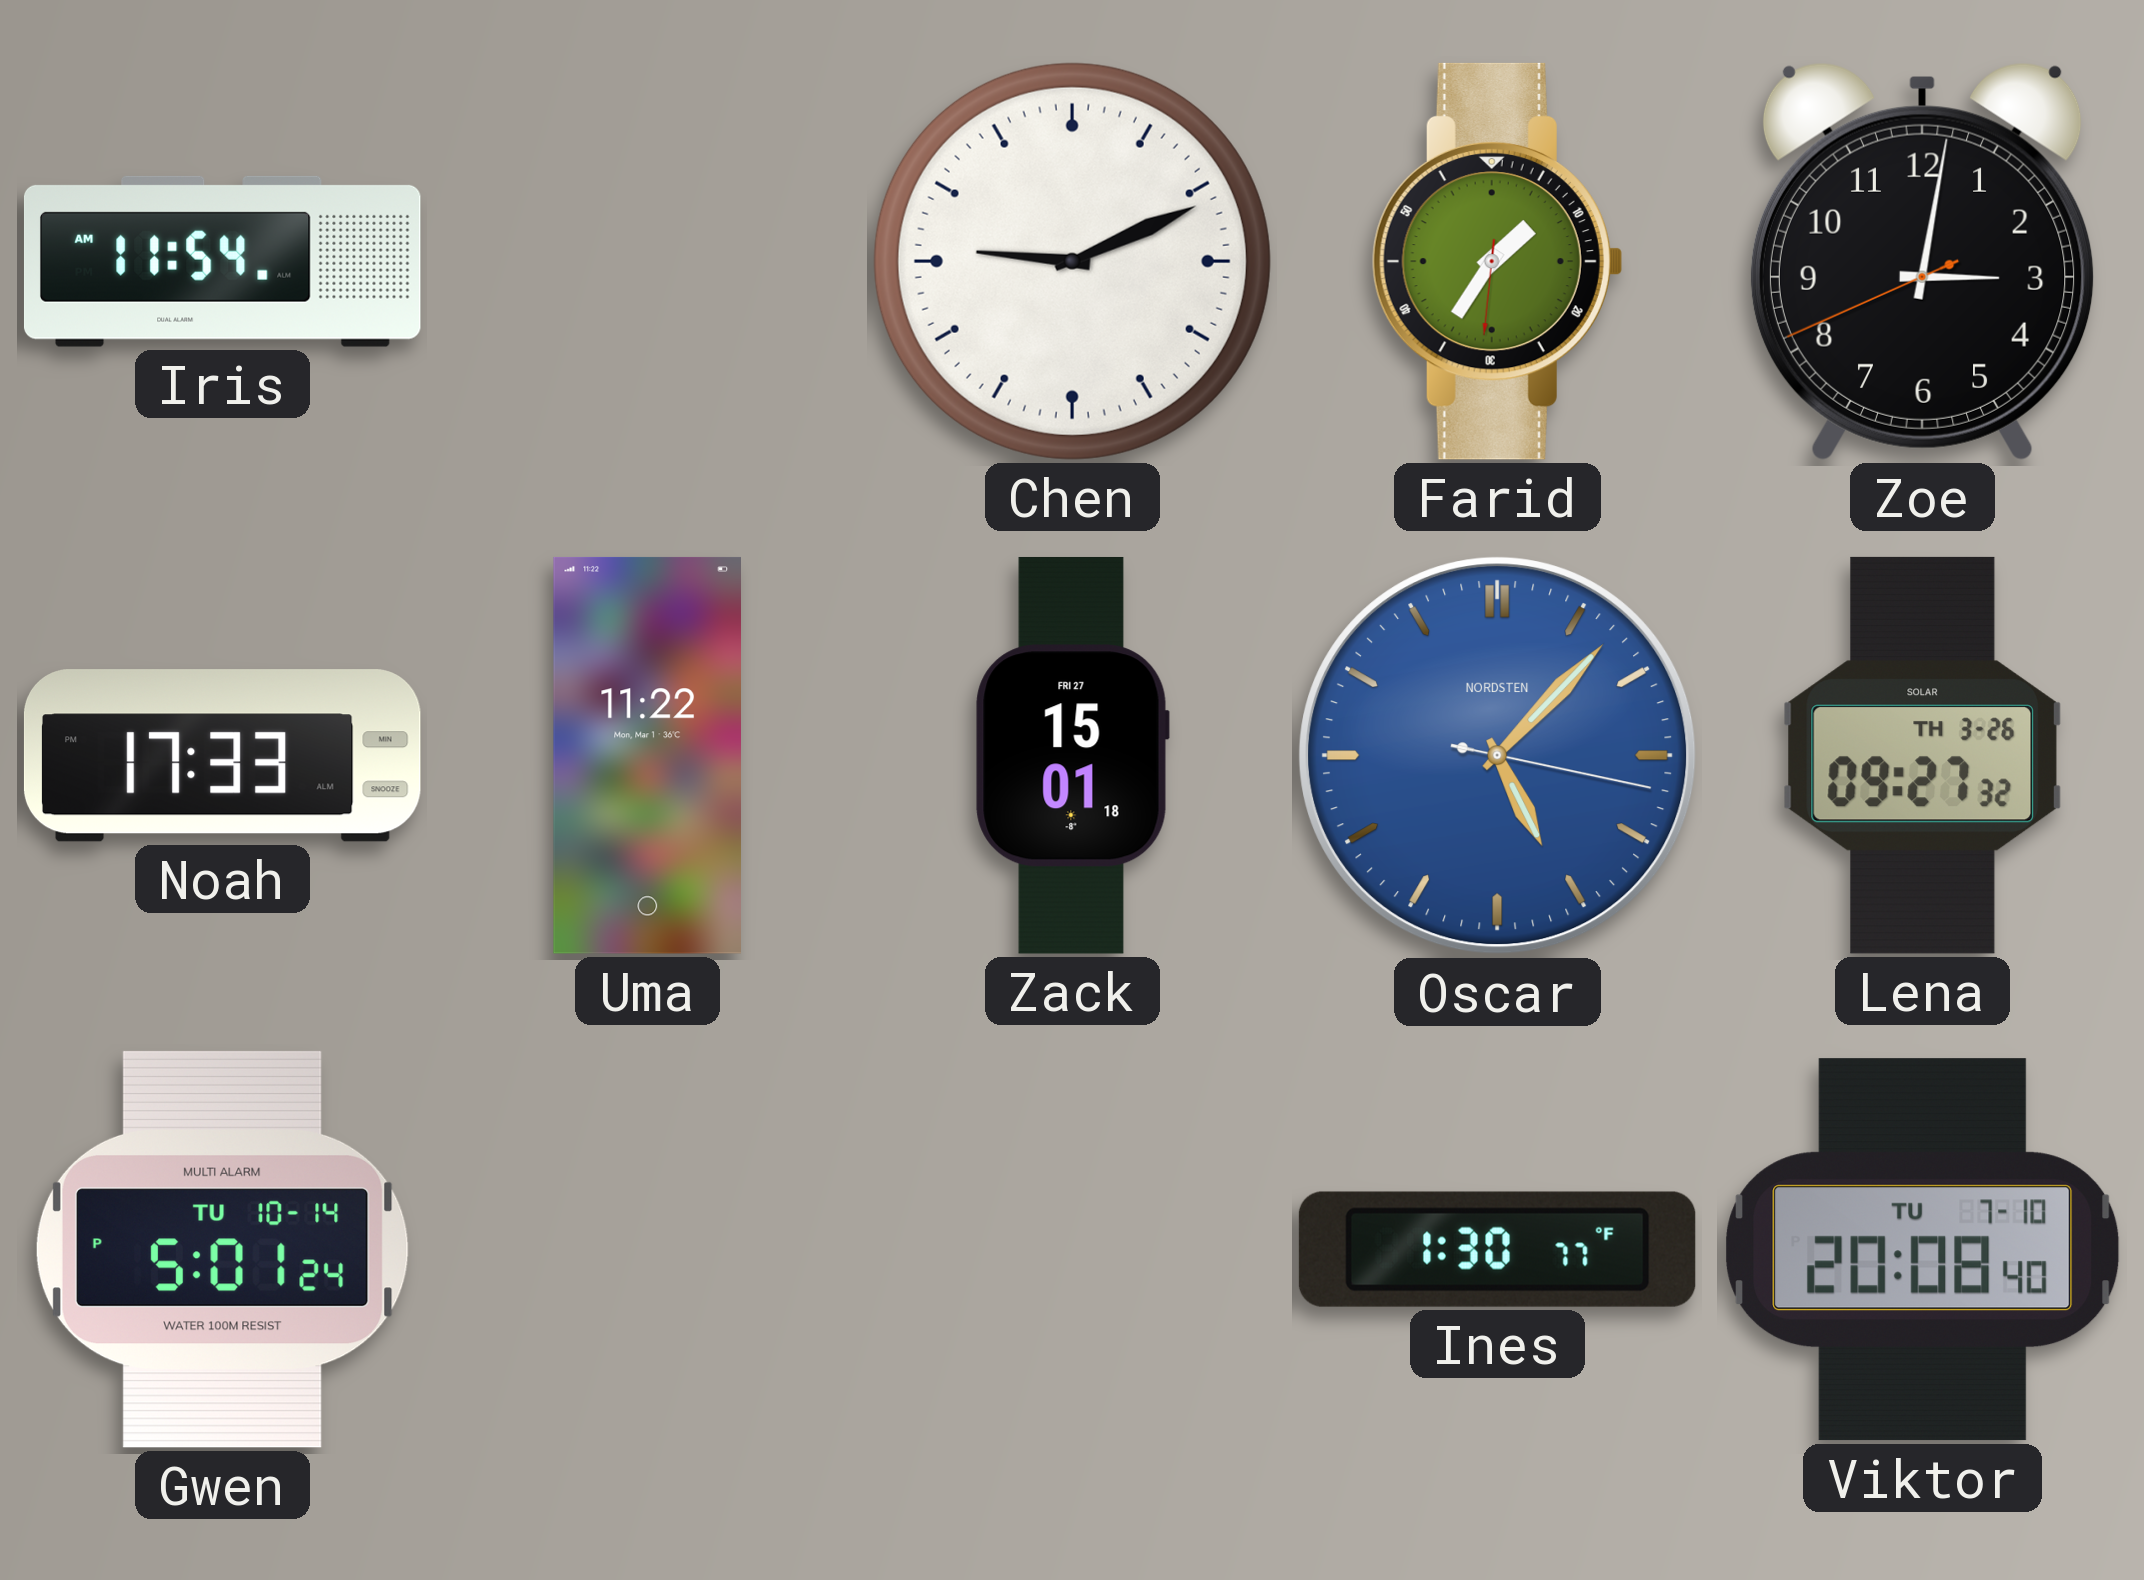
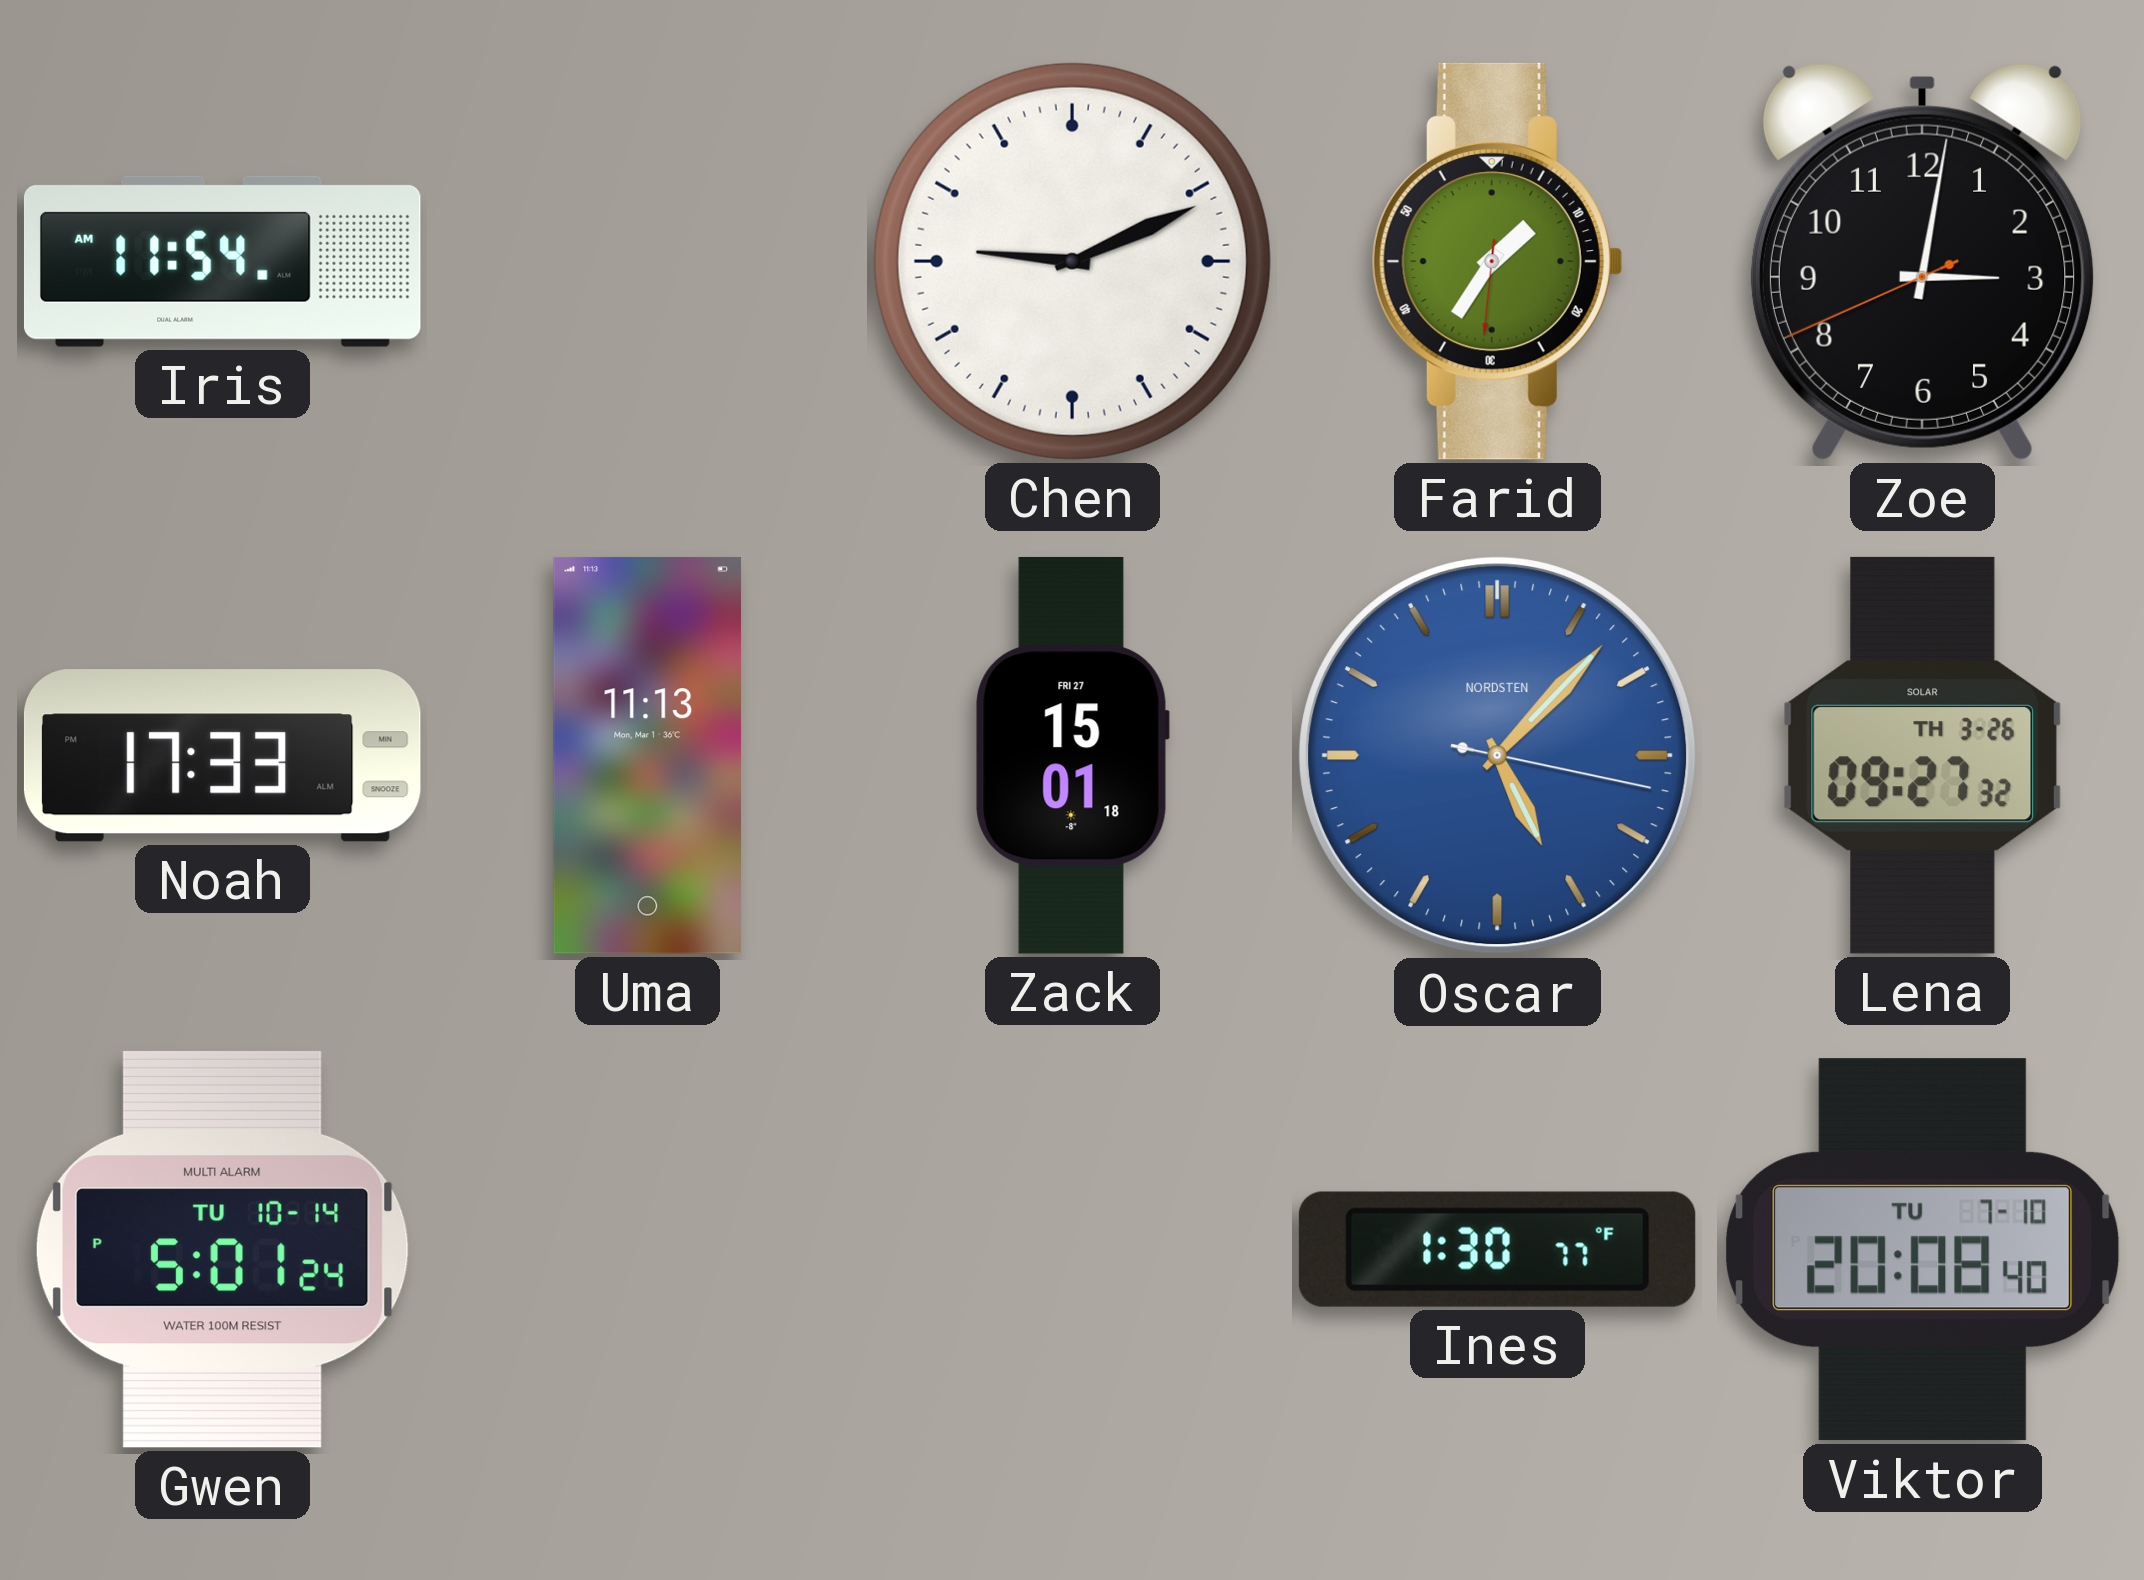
Uma: 11:22 -> 11:13 (647, 755)
